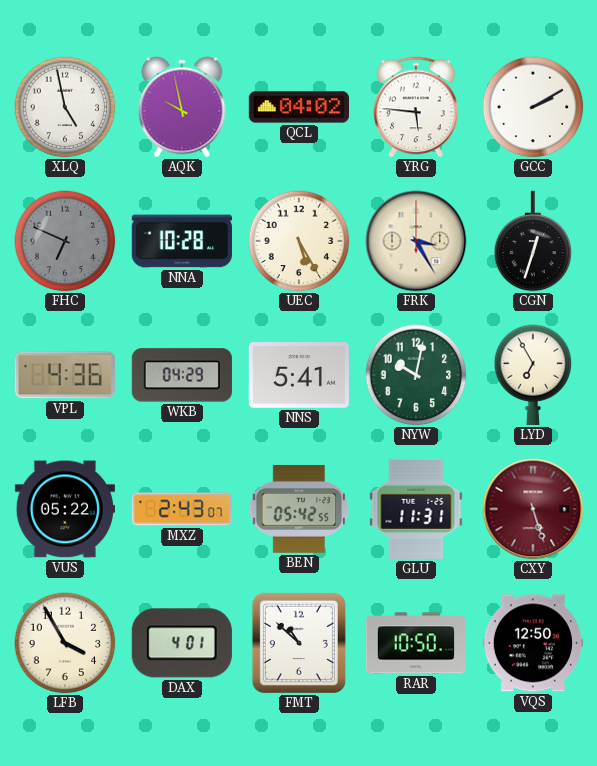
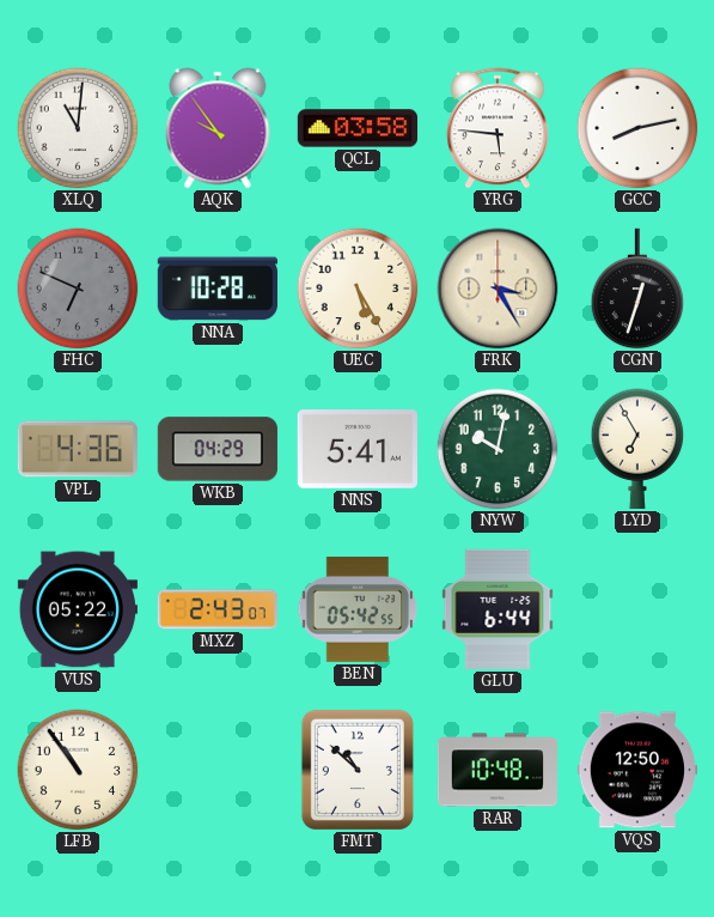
XLQ: 4:58 -> 11:01 (78, 128)
AQK: 9:58 -> 9:54 (218, 128)
QCL: 04:02 -> 03:58 (356, 128)
GCC: 2:10 -> 8:13 (637, 128)
GLU: 11:31 -> 6:44 (498, 609)
CXY: 5:27 -> none (533, 509)
LFB: 3:55 -> 10:54 (78, 770)
DAX: 4:01 -> none (182, 643)
RAR: 10:50 -> 10:48 (496, 770)
